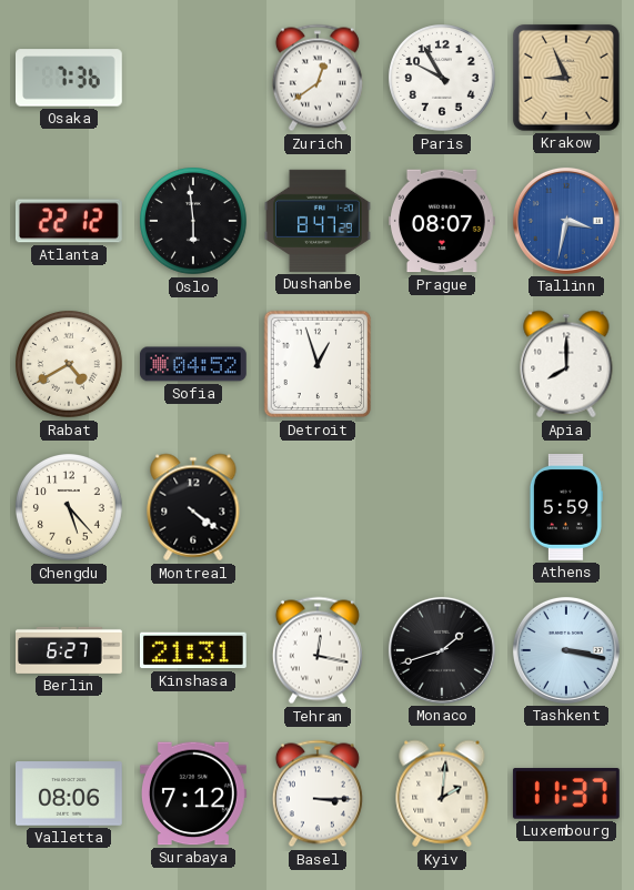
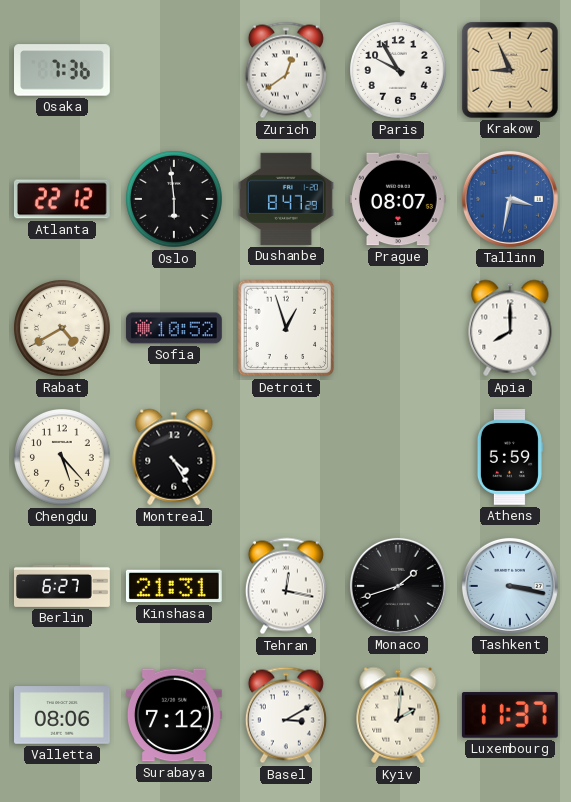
Sofia: 04:52 -> 10:52 (174, 328)
Montreal: 4:21 -> 4:25 (174, 457)
Basel: 3:15 -> 3:10 (286, 715)
